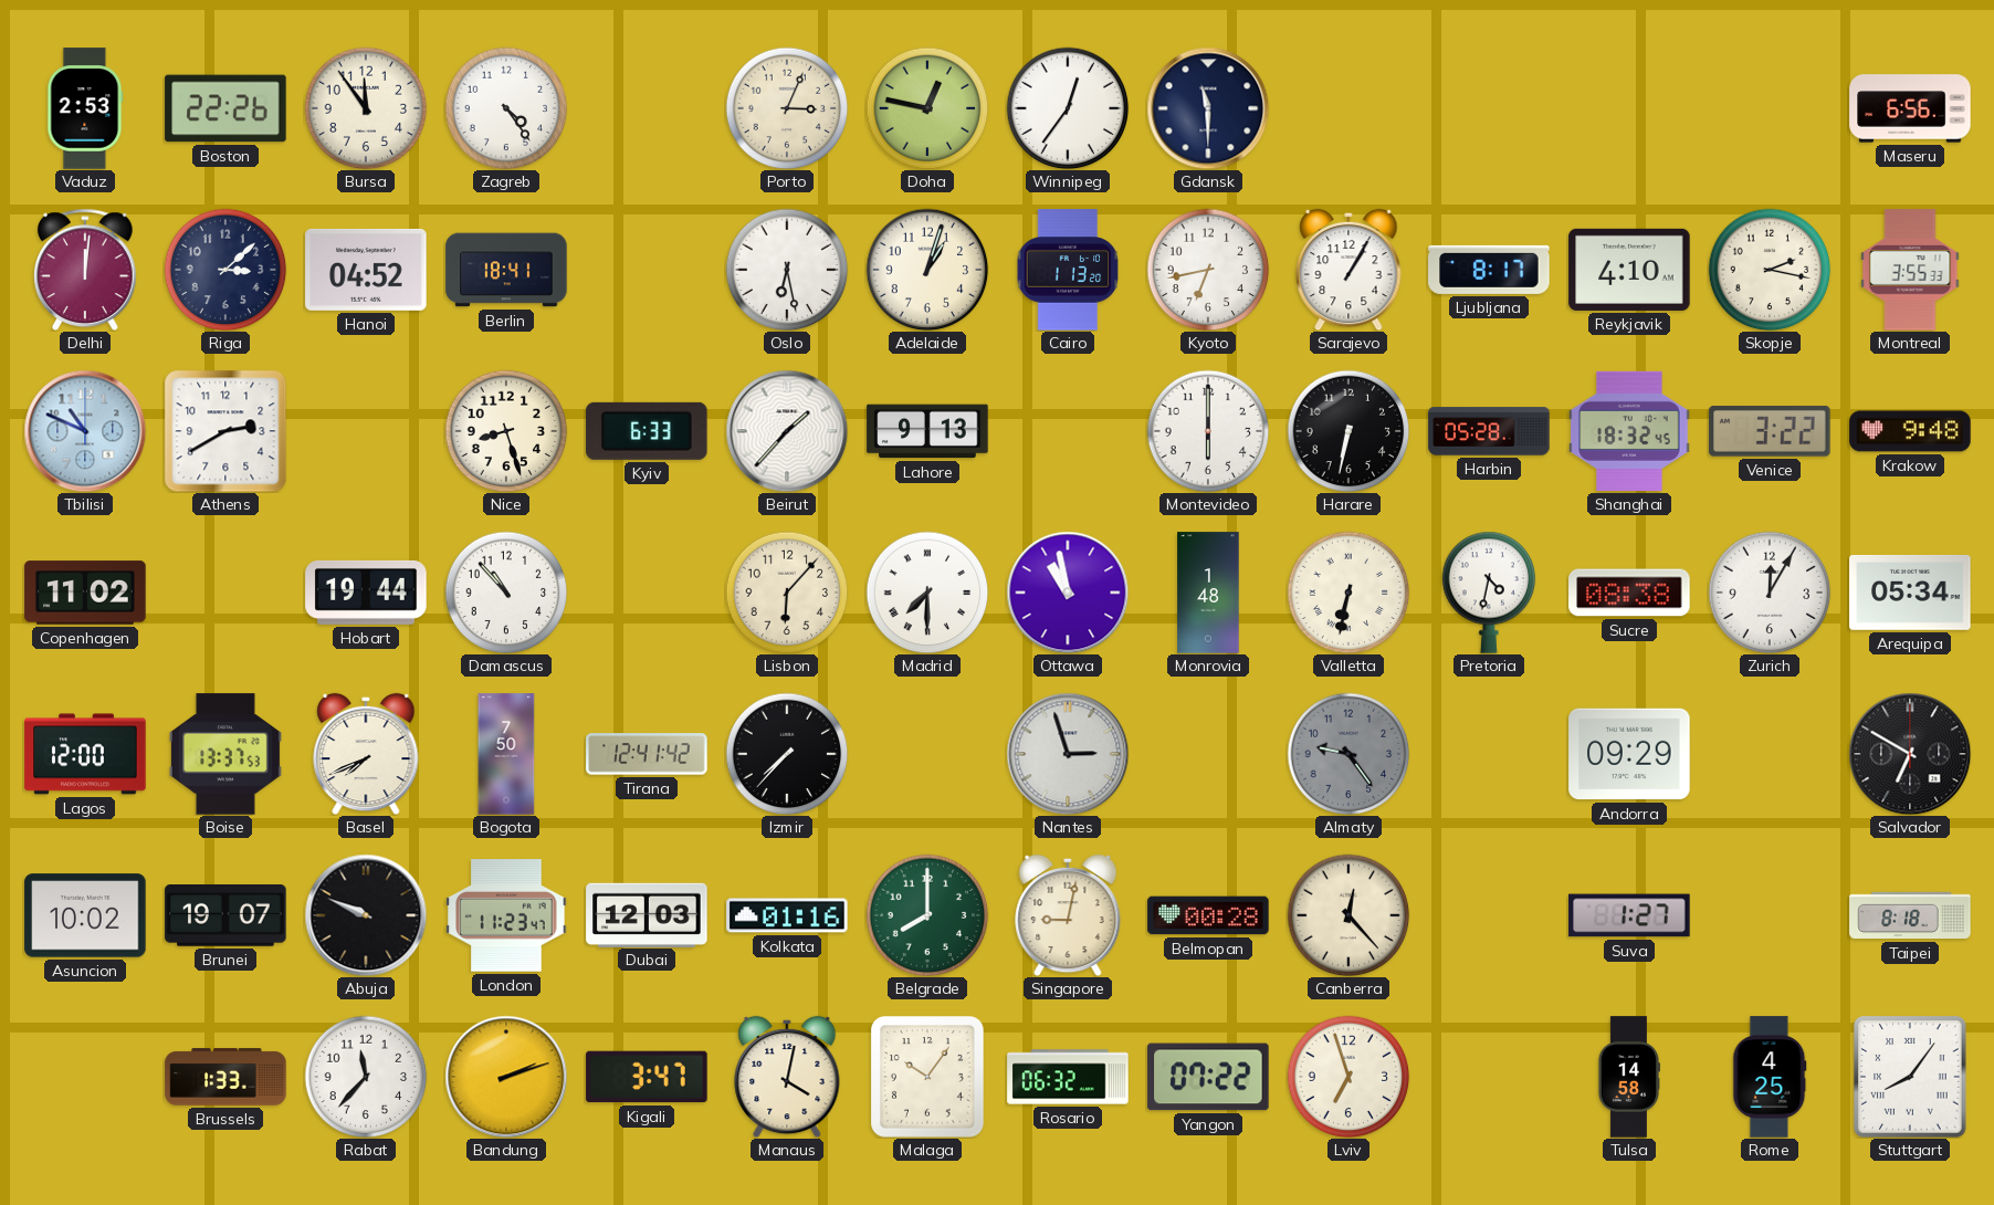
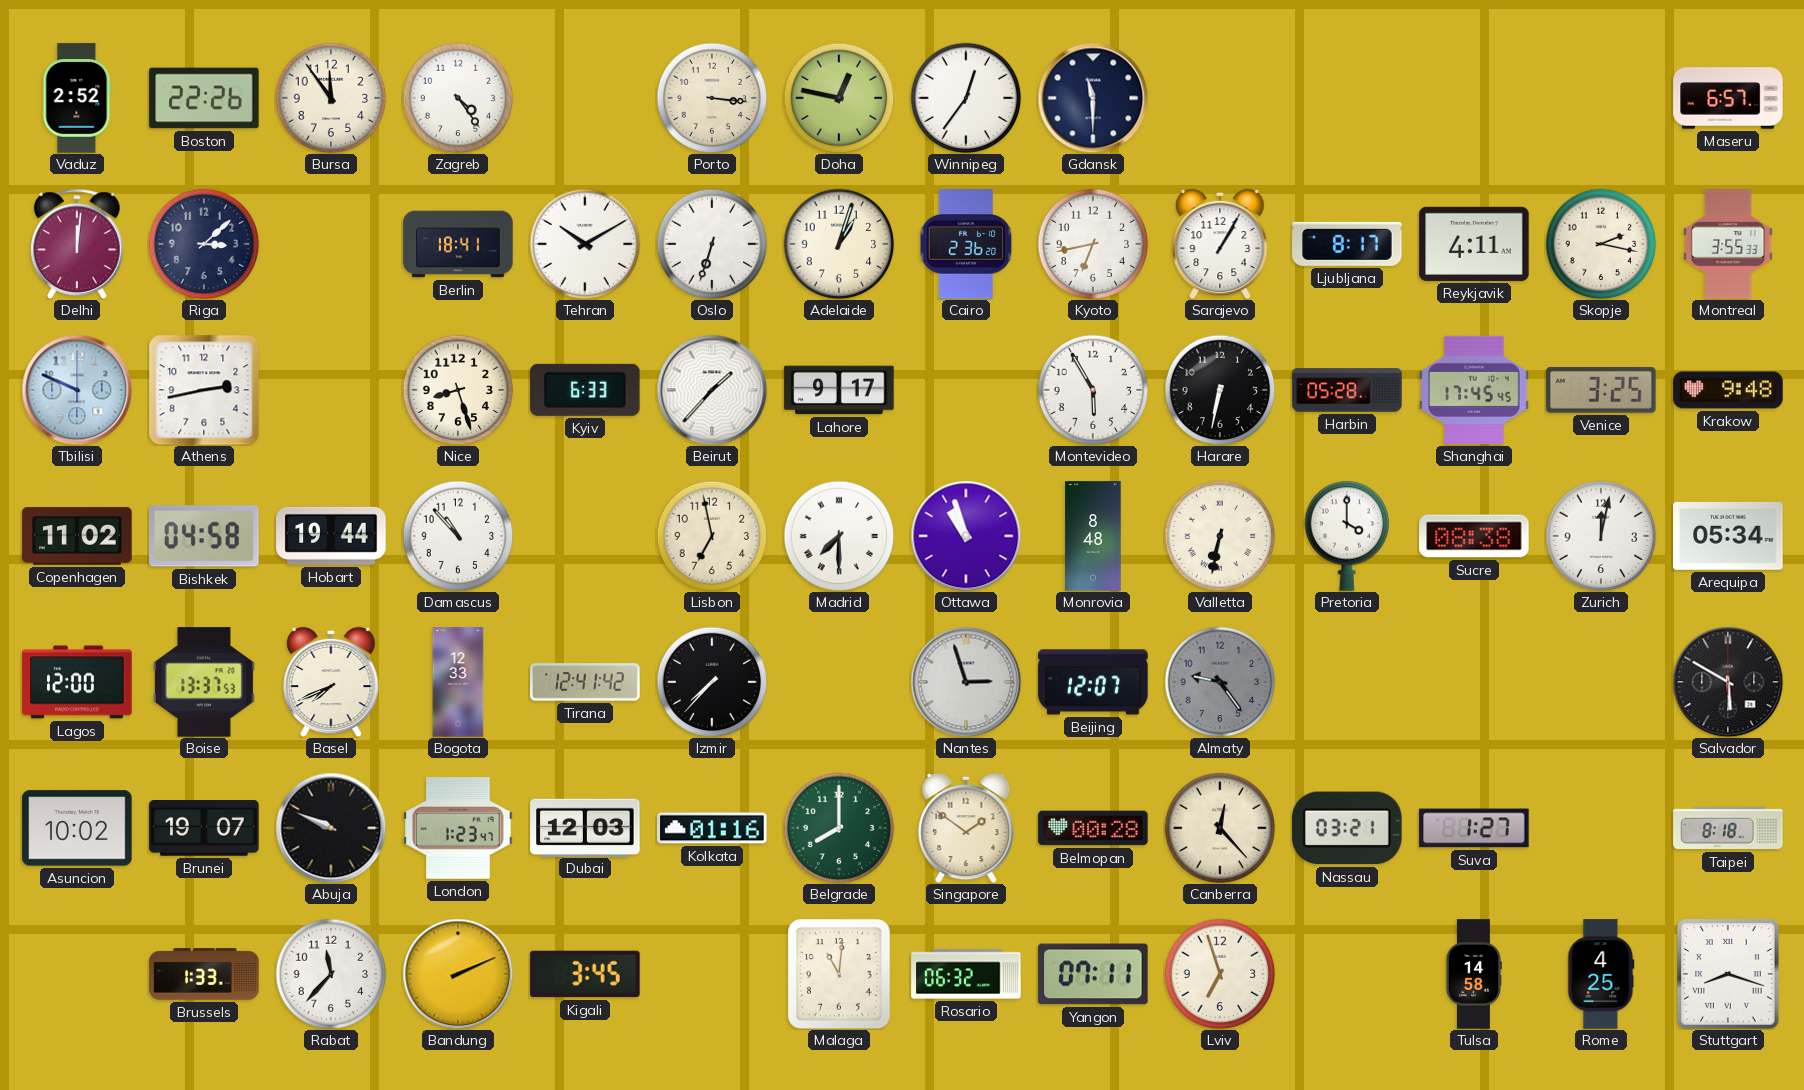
Vaduz: 2:53 -> 2:52 (77, 98)
Porto: 3:04 -> 3:16 (712, 98)
Maseru: 6:56 -> 6:57 (1728, 98)
Hanoi: 04:52 -> none (366, 270)
Tehran: none -> 10:10 (585, 244)
Oslo: 6:28 -> 6:33 (712, 244)
Cairo: 1:13 -> 2:36 (966, 244)
Reykjavik: 4:10 -> 4:11 (1474, 244)
Tbilisi: 10:49 -> 9:49 (77, 390)
Athens: 2:40 -> 2:43 (204, 390)
Lahore: 9:13 -> 9:17 (839, 390)
Montevideo: 6:00 -> 5:55 (1093, 390)
Shanghai: 18:32 -> 17:45 (1474, 390)
Venice: 3:22 -> 3:25 (1601, 390)
Bishkek: none -> 04:58 (204, 536)
Lisbon: 6:07 -> 6:58 (712, 536)
Ottawa: 10:58 -> 10:57 (966, 536)
Monrovia: 1:48 -> 8:48 (1093, 536)
Pretoria: 4:32 -> 4:00 (1347, 536)
Zurich: 12:05 -> 12:02 (1601, 536)
Bogota: 7:50 -> 12:33 (458, 682)
Beijing: none -> 12:07 (1093, 682)
Andorra: 09:29 -> none (1629, 754)
Salvador: 6:50 -> 5:50 (1728, 682)
London: 11:23 -> 1:23 (458, 828)
Singapore: 9:02 -> 1:51 (966, 828)
Nassau: none -> 03:21 (1347, 828)
Bandung: 2:12 -> 2:11 (458, 974)
Kigali: 3:47 -> 3:45 (585, 974)
Manaus: 4:02 -> none (787, 1077)
Malaga: 10:06 -> 11:01 (839, 974)
Yangon: 07:22 -> 07:11 (1093, 974)
Stuttgart: 8:06 -> 8:18 (1728, 974)
